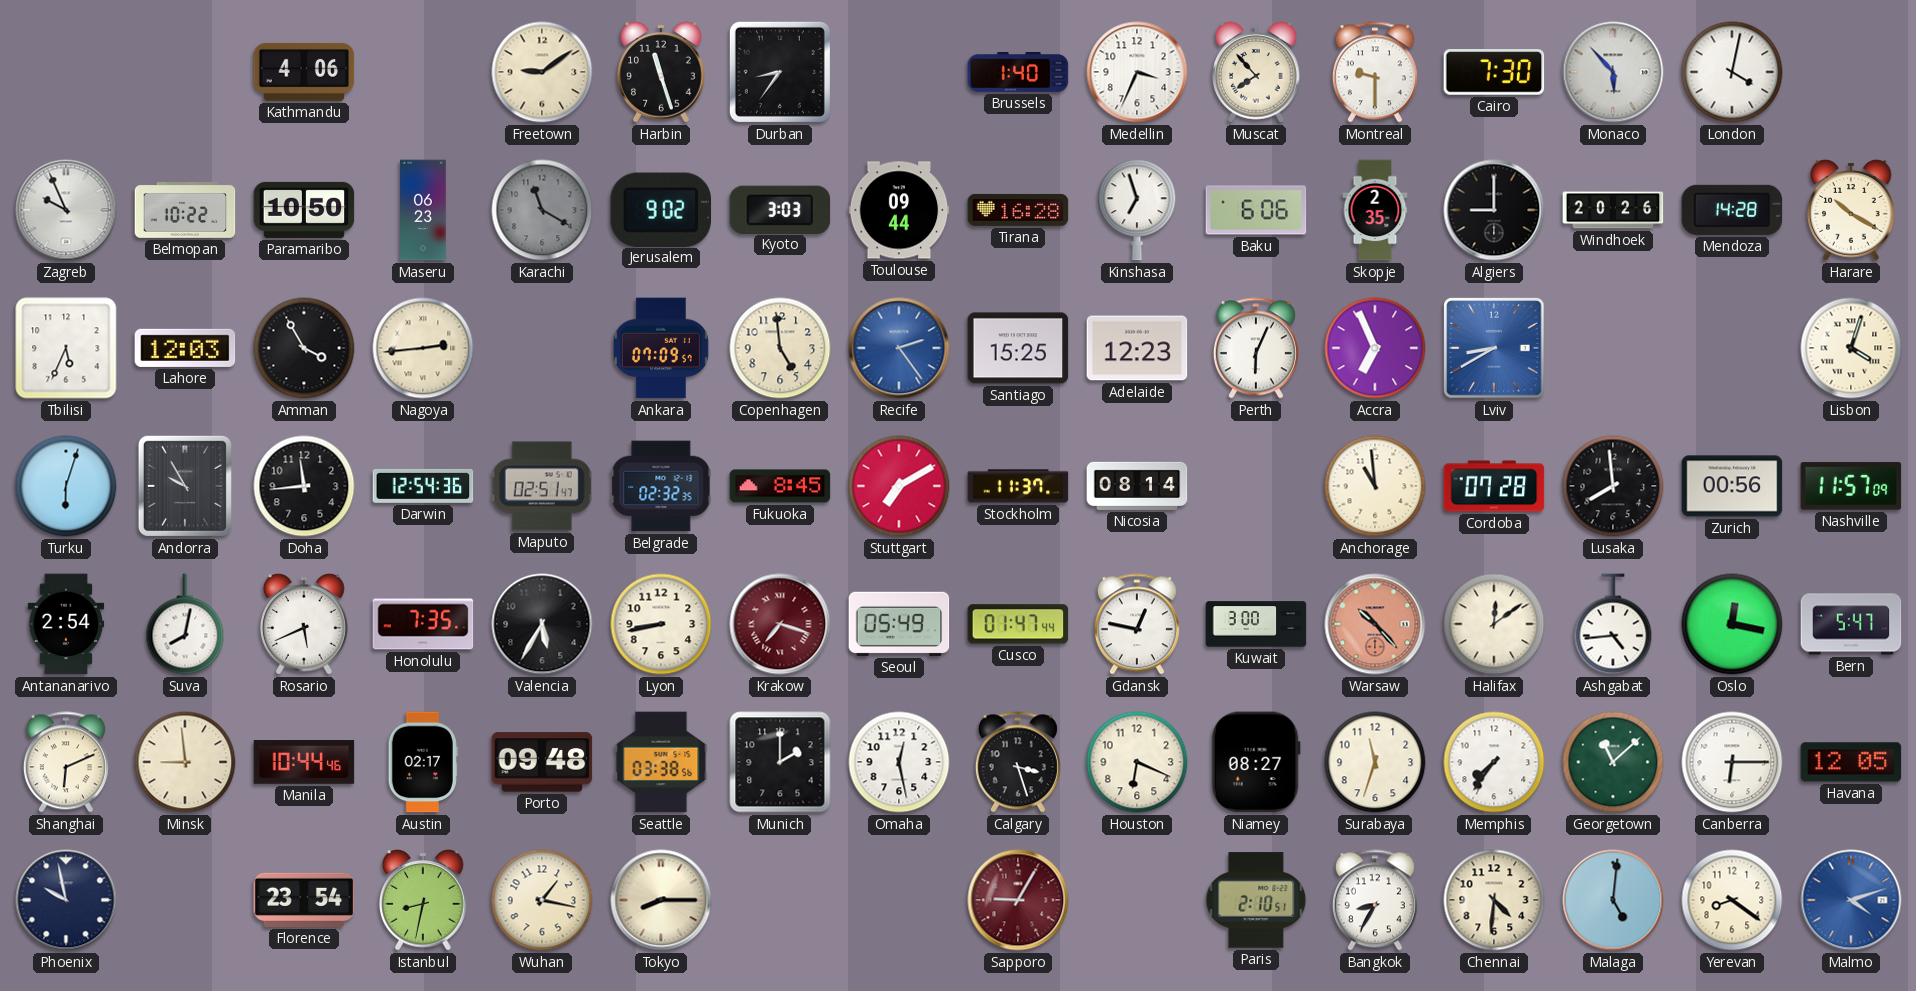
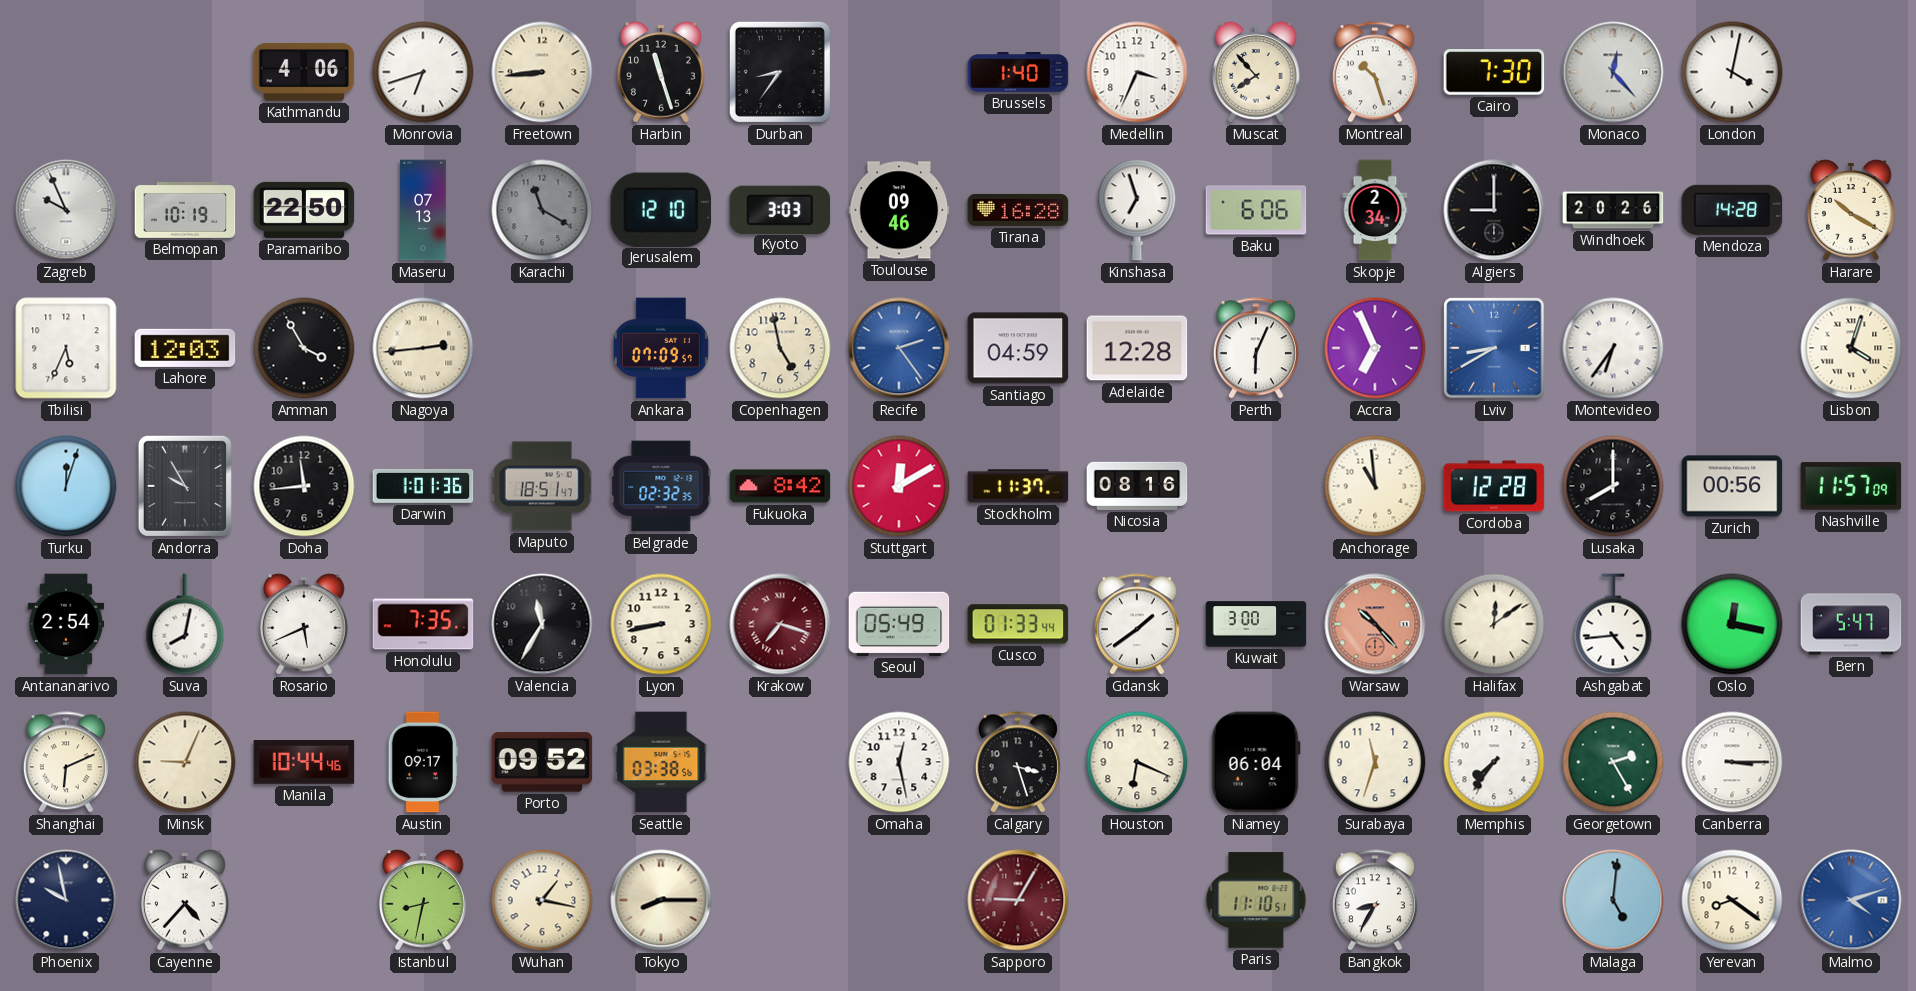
Monrovia: none -> 6:42 (423, 72)
Freetown: 9:09 -> 8:44 (542, 72)
Montreal: 9:30 -> 10:27 (1375, 72)
Monaco: 5:53 -> 12:23 (1613, 72)
Belmopan: 10:22 -> 10:19 (185, 211)
Paramaribo: 10:50 -> 22:50 (304, 210)
Maseru: 06:23 -> 07:13 (423, 210)
Jerusalem: 9:02 -> 12:10 (661, 209)
Toulouse: 09:44 -> 09:46 (899, 210)
Skopje: 2:35 -> 2:34 (1375, 210)
Copenhagen: 4:59 -> 4:58 (780, 348)
Santiago: 15:25 -> 04:59 (1018, 348)
Adelaide: 12:23 -> 12:28 (1137, 348)
Montevideo: none -> 6:36 (1613, 348)
Turku: 6:03 -> 12:03 (66, 486)
Darwin: 12:54 -> 1:01 (423, 486)
Maputo: 02:51 -> 18:51 (542, 486)
Fukuoka: 8:45 -> 8:42 (780, 486)
Stuttgart: 7:10 -> 12:10 (899, 486)
Nicosia: 08:14 -> 08:16 (1137, 486)
Cordoba: 07:28 -> 12:28 (1494, 486)
Lusaka: 7:59 -> 8:00 (1613, 486)
Valencia: 5:35 -> 11:35 (542, 624)
Cusco: 01:47 -> 01:33 (1018, 624)
Gdansk: 12:47 -> 1:39 (1137, 624)
Minsk: 8:59 -> 9:04 (185, 762)
Austin: 02:17 -> 09:17 (423, 762)
Porto: 09:48 -> 09:52 (542, 762)
Munich: 2:00 -> none (780, 762)
Niamey: 08:27 -> 06:04 (1256, 762)
Georgetown: 11:08 -> 2:25 (1613, 762)
Canberra: 6:15 -> 3:15 (1732, 762)
Havana: 12:05 -> none (1851, 762)
Cayenne: none -> 4:37 (185, 900)
Florence: 23:54 -> none (304, 900)
Paris: 2:10 -> 11:10 (1256, 900)
Chennai: 4:31 -> none (1494, 900)
